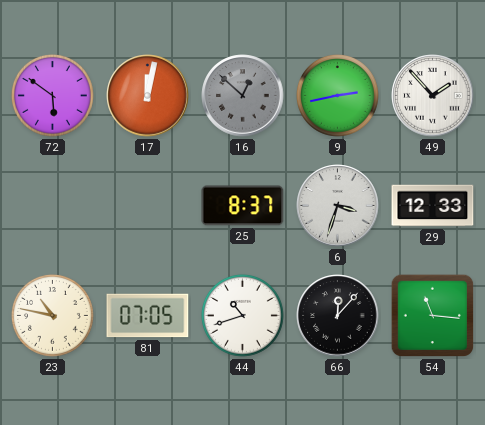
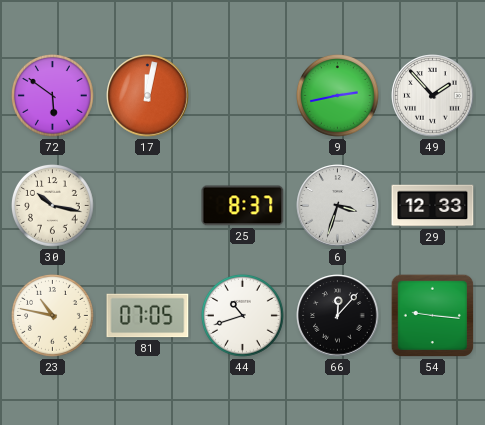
16: 12:52 -> none (243, 96)
30: none -> 10:17 (52, 205)
54: 11:16 -> 9:16 (433, 316)
